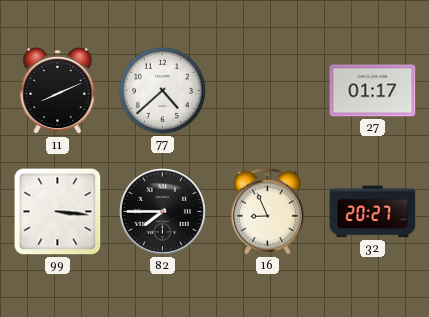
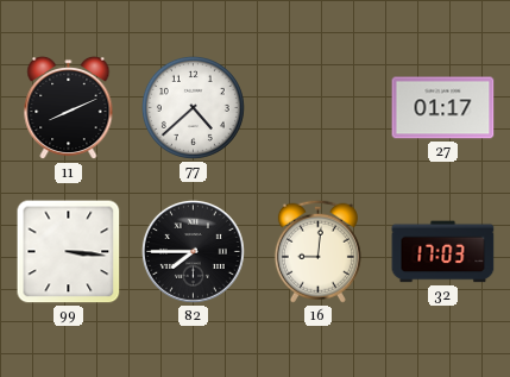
16: 8:56 -> 9:01 (317, 251)
32: 20:27 -> 17:03 (443, 252)
